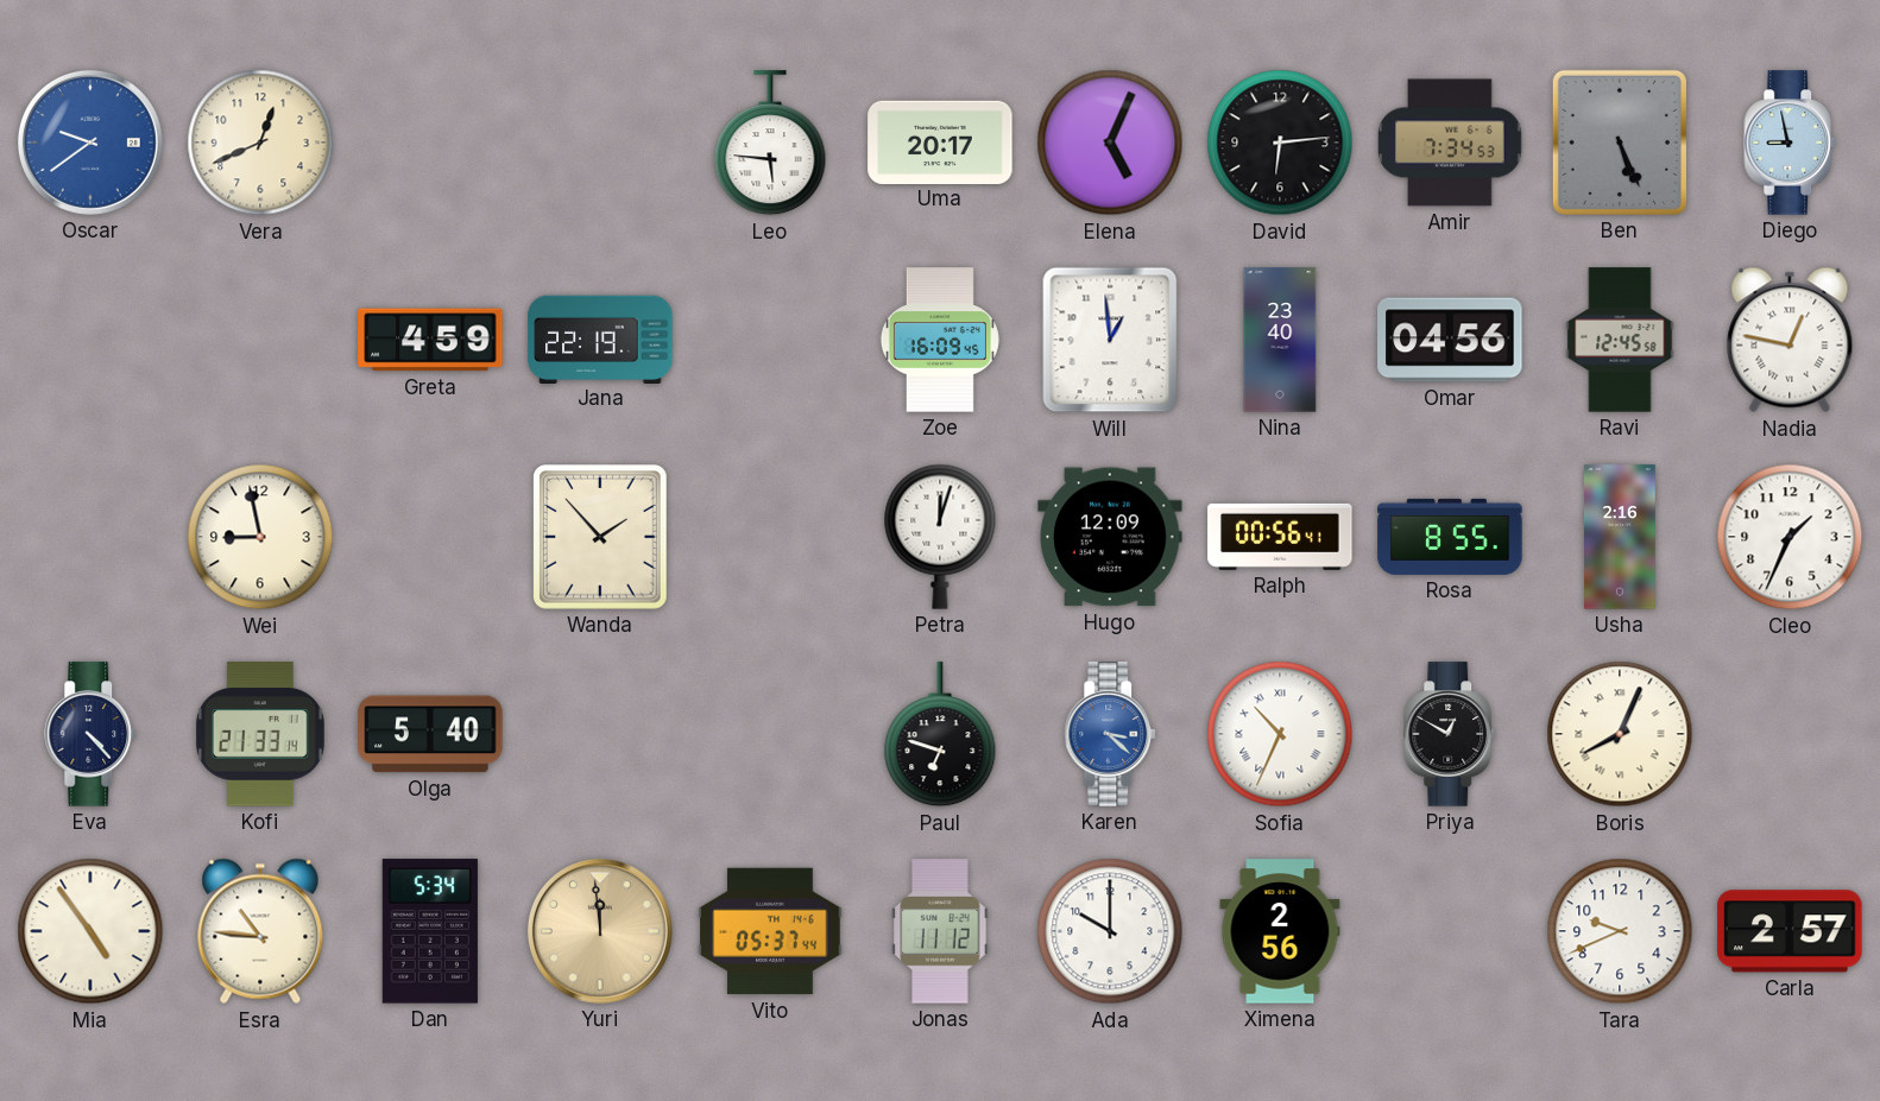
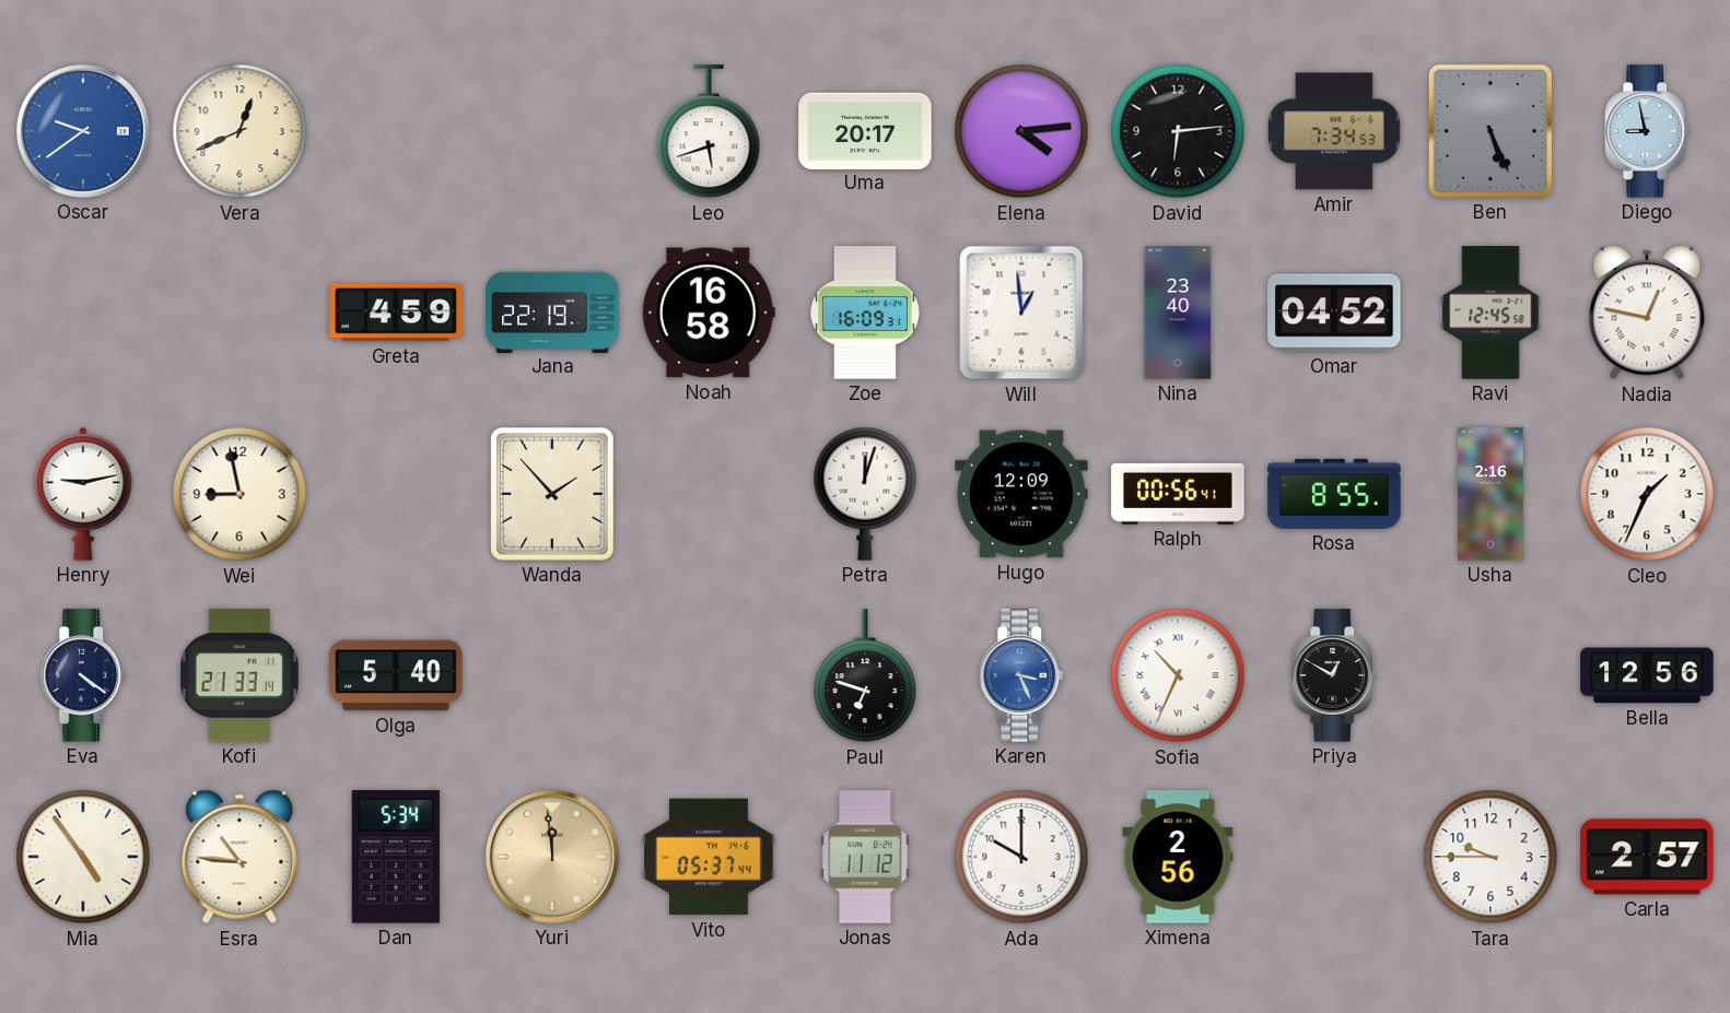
Leo: 5:46 -> 5:42 (709, 132)
Elena: 5:04 -> 4:14 (1021, 131)
Noah: none -> 16:58 (709, 313)
Zoe: 16:09:45 -> 16:09:31 (865, 313)
Omar: 04:56 -> 04:52 (1334, 313)
Henry: none -> 9:13 (83, 494)
Eva: 4:23 -> 4:21 (84, 675)
Karen: 3:22 -> 3:26 (1022, 675)
Boris: 8:04 -> none (1620, 734)
Bella: none -> 12:56 (1647, 675)
Tara: 9:41 -> 9:45 (1491, 857)
